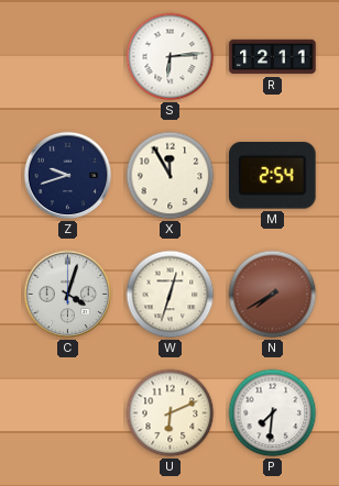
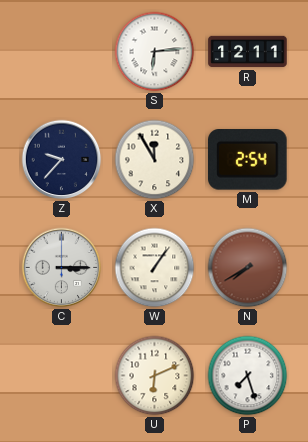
Z: 9:42 -> 9:37 (62, 160)
C: 4:03 -> 3:15 (62, 268)
W: 12:33 -> 1:06 (155, 268)
P: 7:31 -> 7:27 (248, 376)
